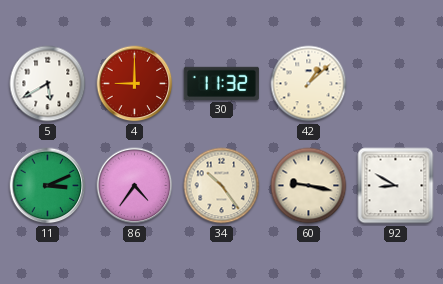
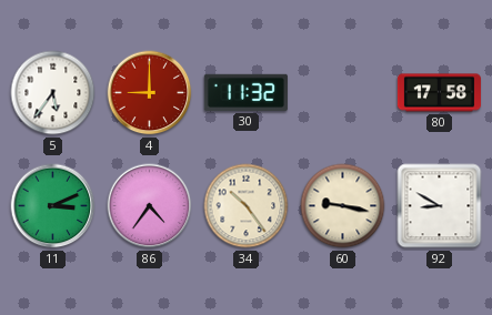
5: 5:40 -> 5:36 (53, 93)
42: 1:08 -> none (309, 84)
80: none -> 17:58 (439, 93)
